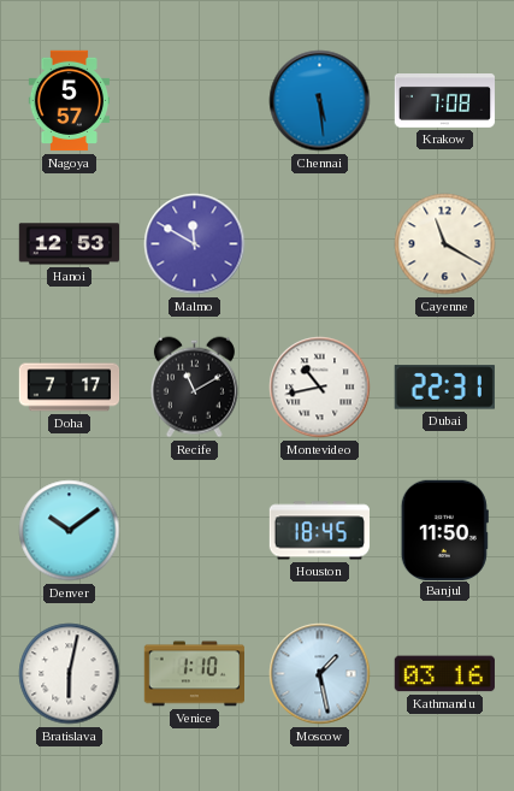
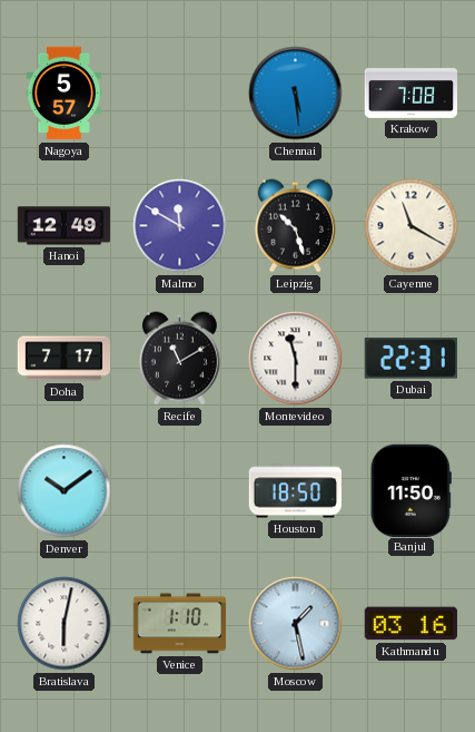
Hanoi: 12:53 -> 12:49 (65, 226)
Leipzig: none -> 10:27 (295, 226)
Montevideo: 10:43 -> 11:30 (296, 359)
Houston: 18:45 -> 18:50 (295, 491)
